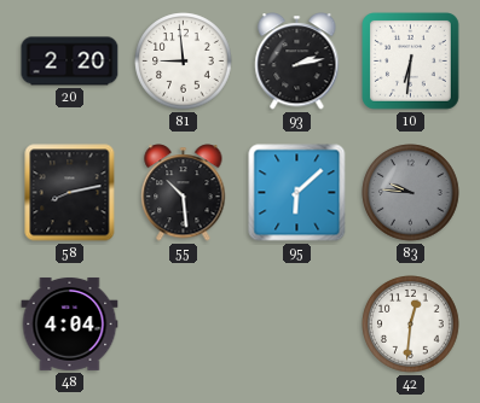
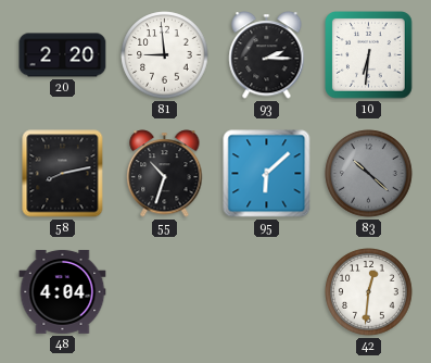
93: 2:13 -> 2:15 (267, 55)
55: 10:29 -> 10:33 (165, 174)
83: 9:46 -> 10:22 (369, 174)
